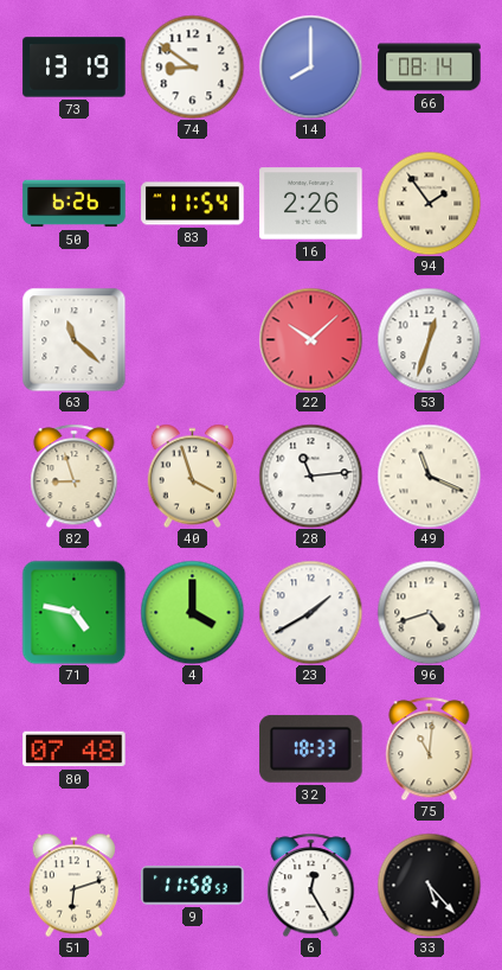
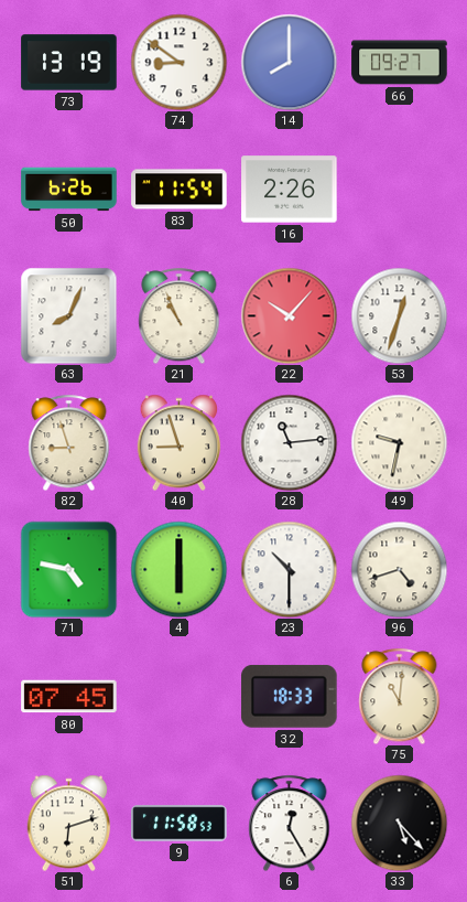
66: 08:14 -> 09:27 (400, 63)
94: 1:54 -> none (429, 203)
63: 11:22 -> 8:04 (68, 315)
21: none -> 10:56 (180, 315)
22: 10:08 -> 10:07 (289, 315)
40: 3:57 -> 8:57 (180, 442)
49: 11:19 -> 9:32 (399, 442)
4: 4:00 -> 6:00 (178, 569)
23: 1:40 -> 10:30 (289, 569)
80: 07:48 -> 07:45 (69, 697)
